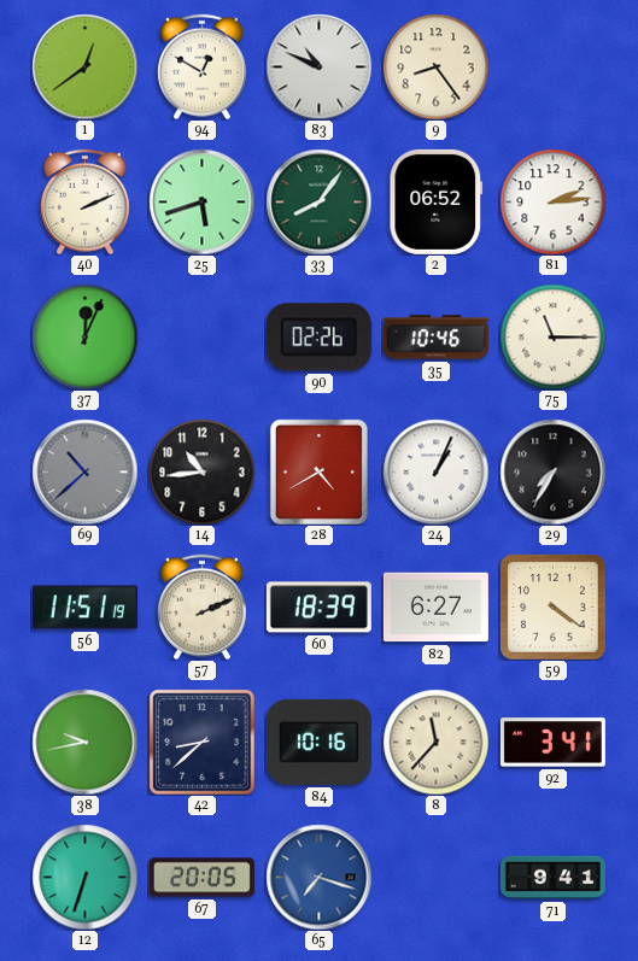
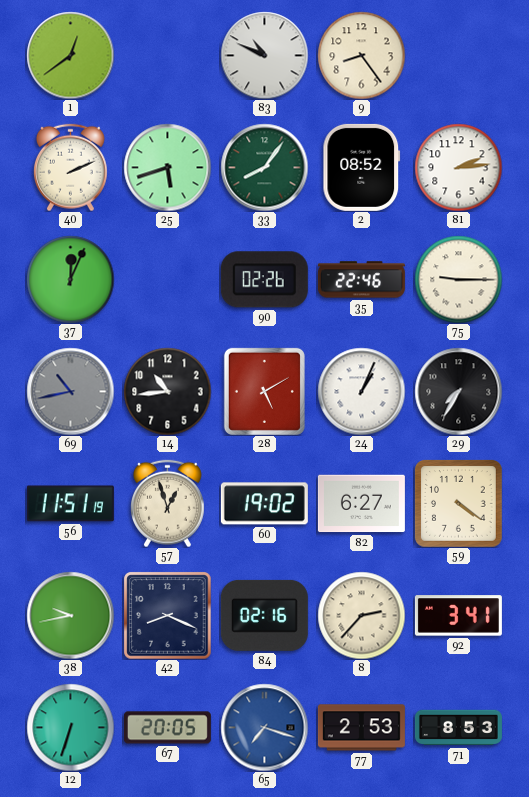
94: 12:50 -> none (201, 66)
2: 06:52 -> 08:52 (362, 167)
35: 10:46 -> 22:46 (361, 280)
75: 11:15 -> 9:15 (458, 279)
69: 10:38 -> 10:43 (70, 391)
28: 4:40 -> 5:10 (264, 391)
57: 2:11 -> 12:57 (167, 503)
60: 18:39 -> 19:02 (264, 504)
42: 8:38 -> 8:19 (167, 615)
84: 10:16 -> 02:16 (264, 615)
8: 11:37 -> 2:37 (361, 615)
77: none -> 2:53 (361, 728)
71: 9:41 -> 8:53 (458, 728)
